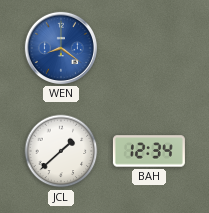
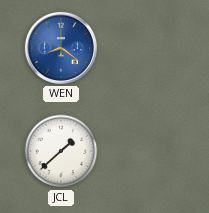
BAH: 12:34 -> none (149, 151)
